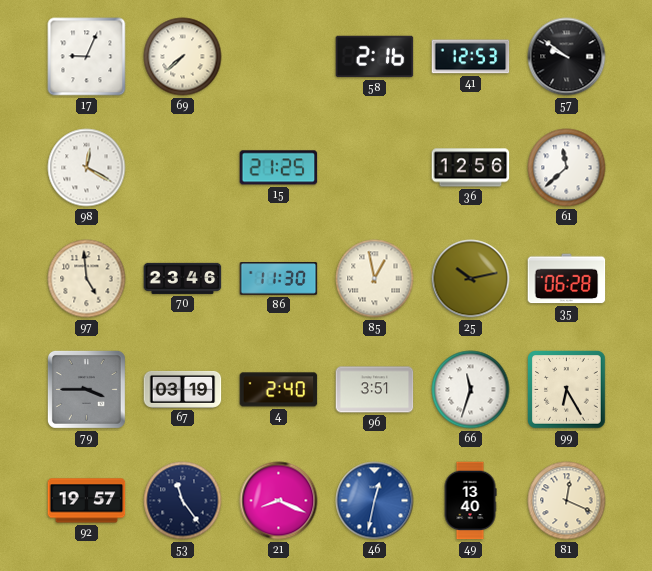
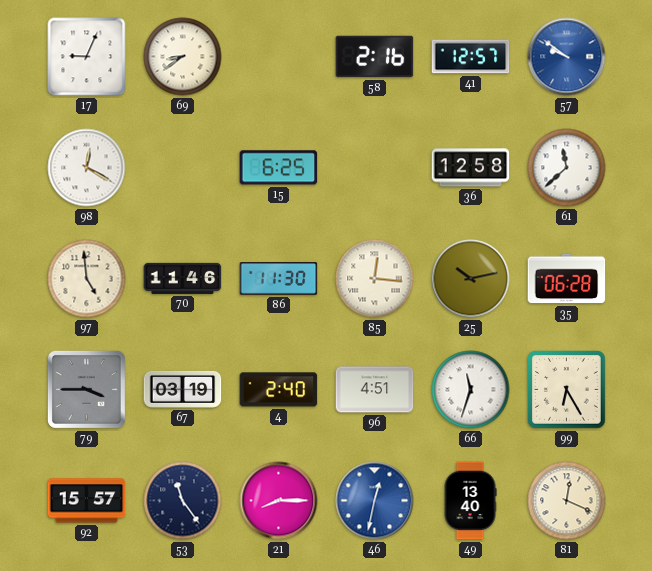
69: 7:38 -> 8:39 (183, 57)
41: 12:53 -> 12:57 (471, 57)
57 dial: black -> blue (567, 57)
15: 21:25 -> 6:25 (279, 168)
36: 12:56 -> 12:58 (471, 168)
70: 23:46 -> 11:46 (183, 278)
85: 12:58 -> 12:16 (375, 279)
96: 3:51 -> 4:51 (375, 390)
92: 19:57 -> 15:57 (87, 501)
21: 8:19 -> 8:15 (279, 501)
